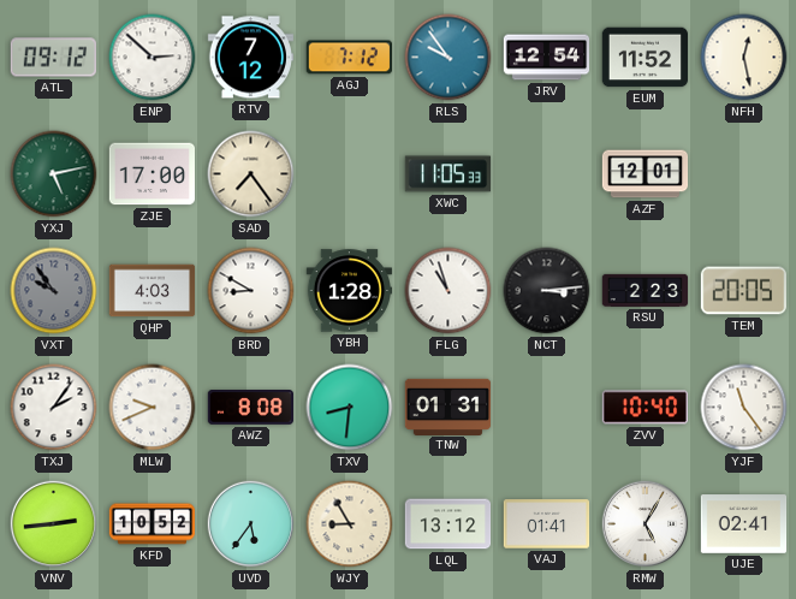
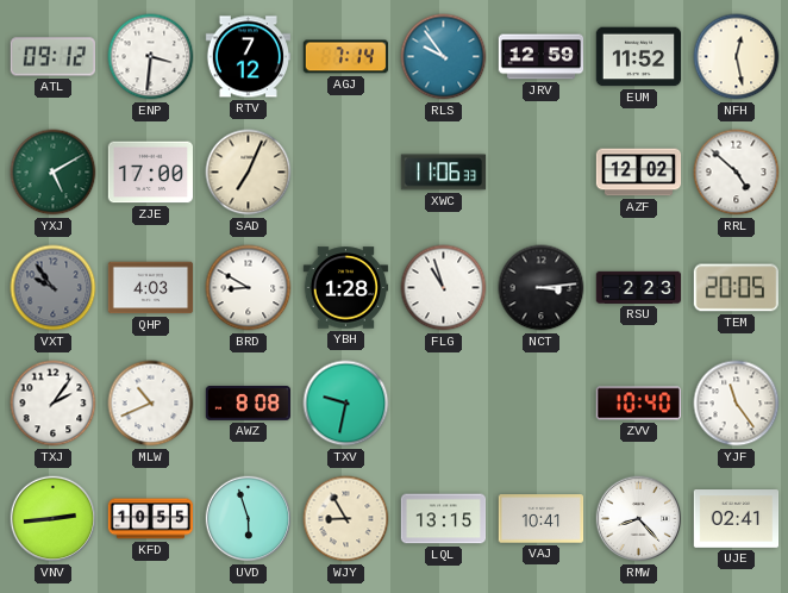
ENP: 2:52 -> 3:31 (151, 57)
AGJ: 7:12 -> 7:14 (345, 57)
JRV: 12:54 -> 12:59 (542, 57)
YXJ: 5:13 -> 5:10 (54, 173)
SAD: 7:24 -> 7:04 (249, 173)
XWC: 11:05 -> 11:06 (444, 173)
AZF: 12:01 -> 12:02 (639, 173)
RRL: none -> 4:52 (737, 173)
MLW: 9:41 -> 10:41 (151, 404)
TXV: 8:31 -> 9:32 (346, 404)
TNW: 01:31 -> none (449, 407)
KFD: 10:52 -> 10:55 (151, 519)
UVD: 5:36 -> 5:57 (249, 519)
LQL: 13:12 -> 13:15 (444, 519)
VAJ: 01:41 -> 10:41 (542, 519)
RMW: 5:05 -> 8:23 (639, 519)
